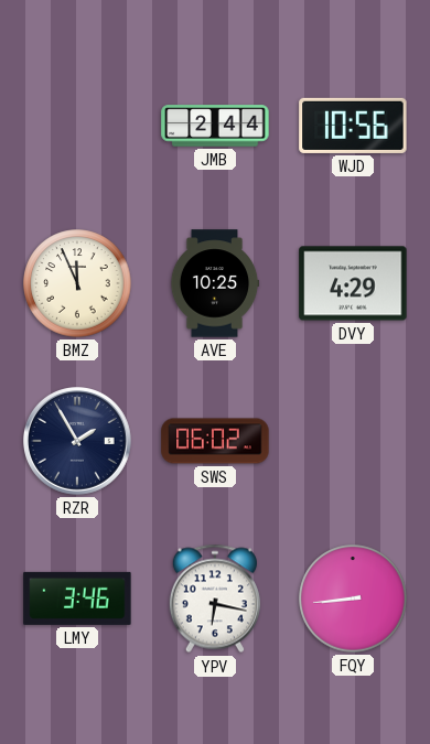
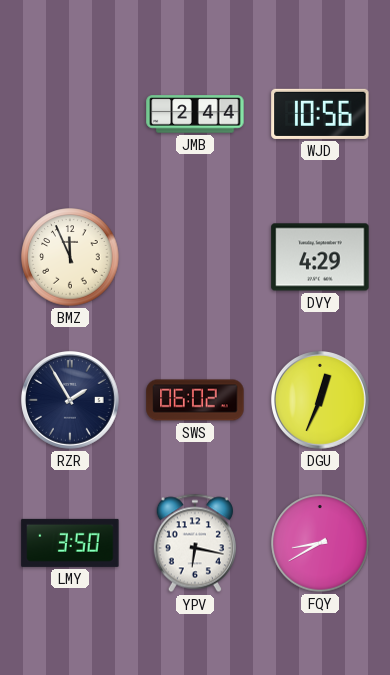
AVE: 10:25 -> none (215, 283)
DGU: none -> 12:34 (321, 401)
LMY: 3:46 -> 3:50 (70, 543)
FQY: 8:44 -> 8:40 (320, 543)
